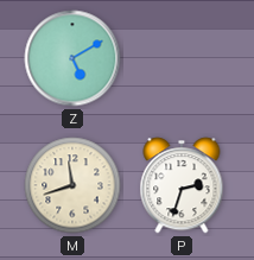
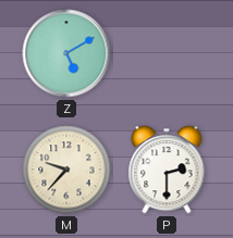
M: 11:42 -> 9:37 (66, 170)
P: 2:33 -> 2:30 (167, 170)
